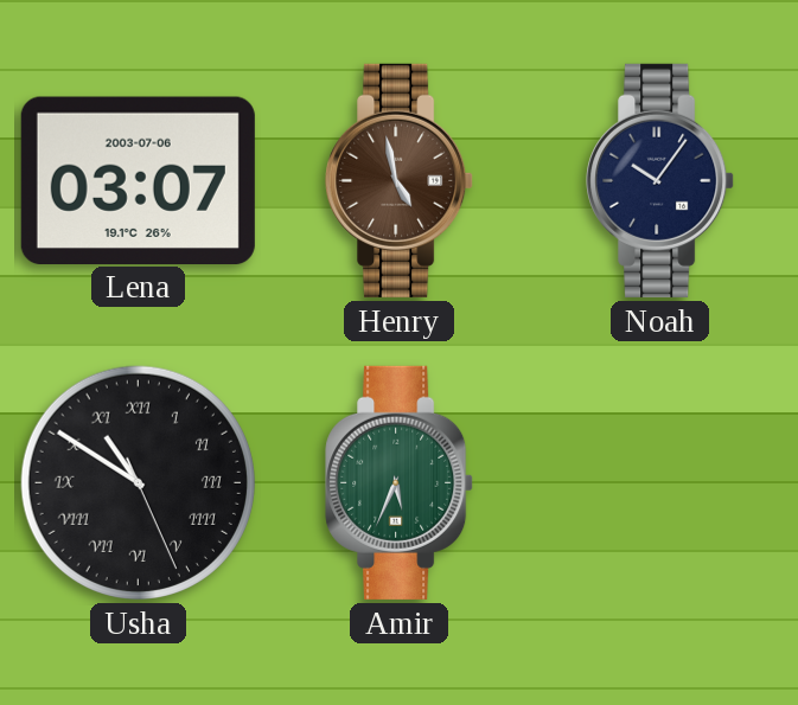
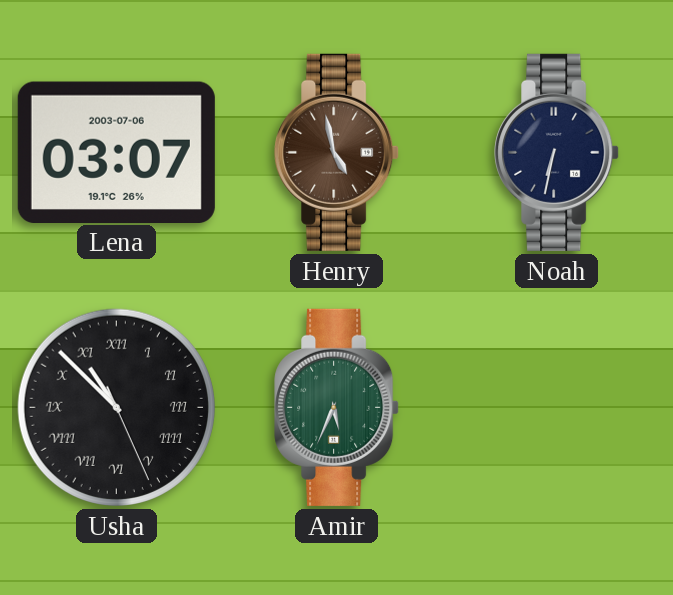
Noah: 10:06 -> 6:32 (557, 152)
Usha: 10:50 -> 10:52 (116, 407)
